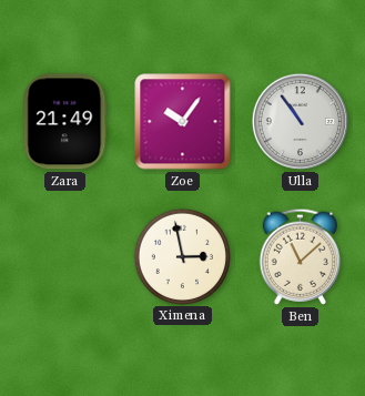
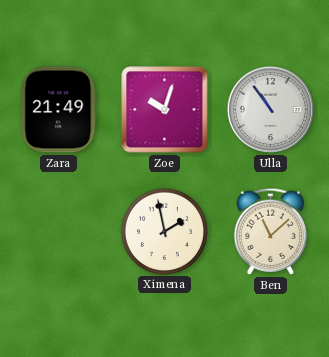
Zoe: 10:06 -> 10:03 (165, 110)
Ximena: 2:58 -> 1:58 (164, 231)
